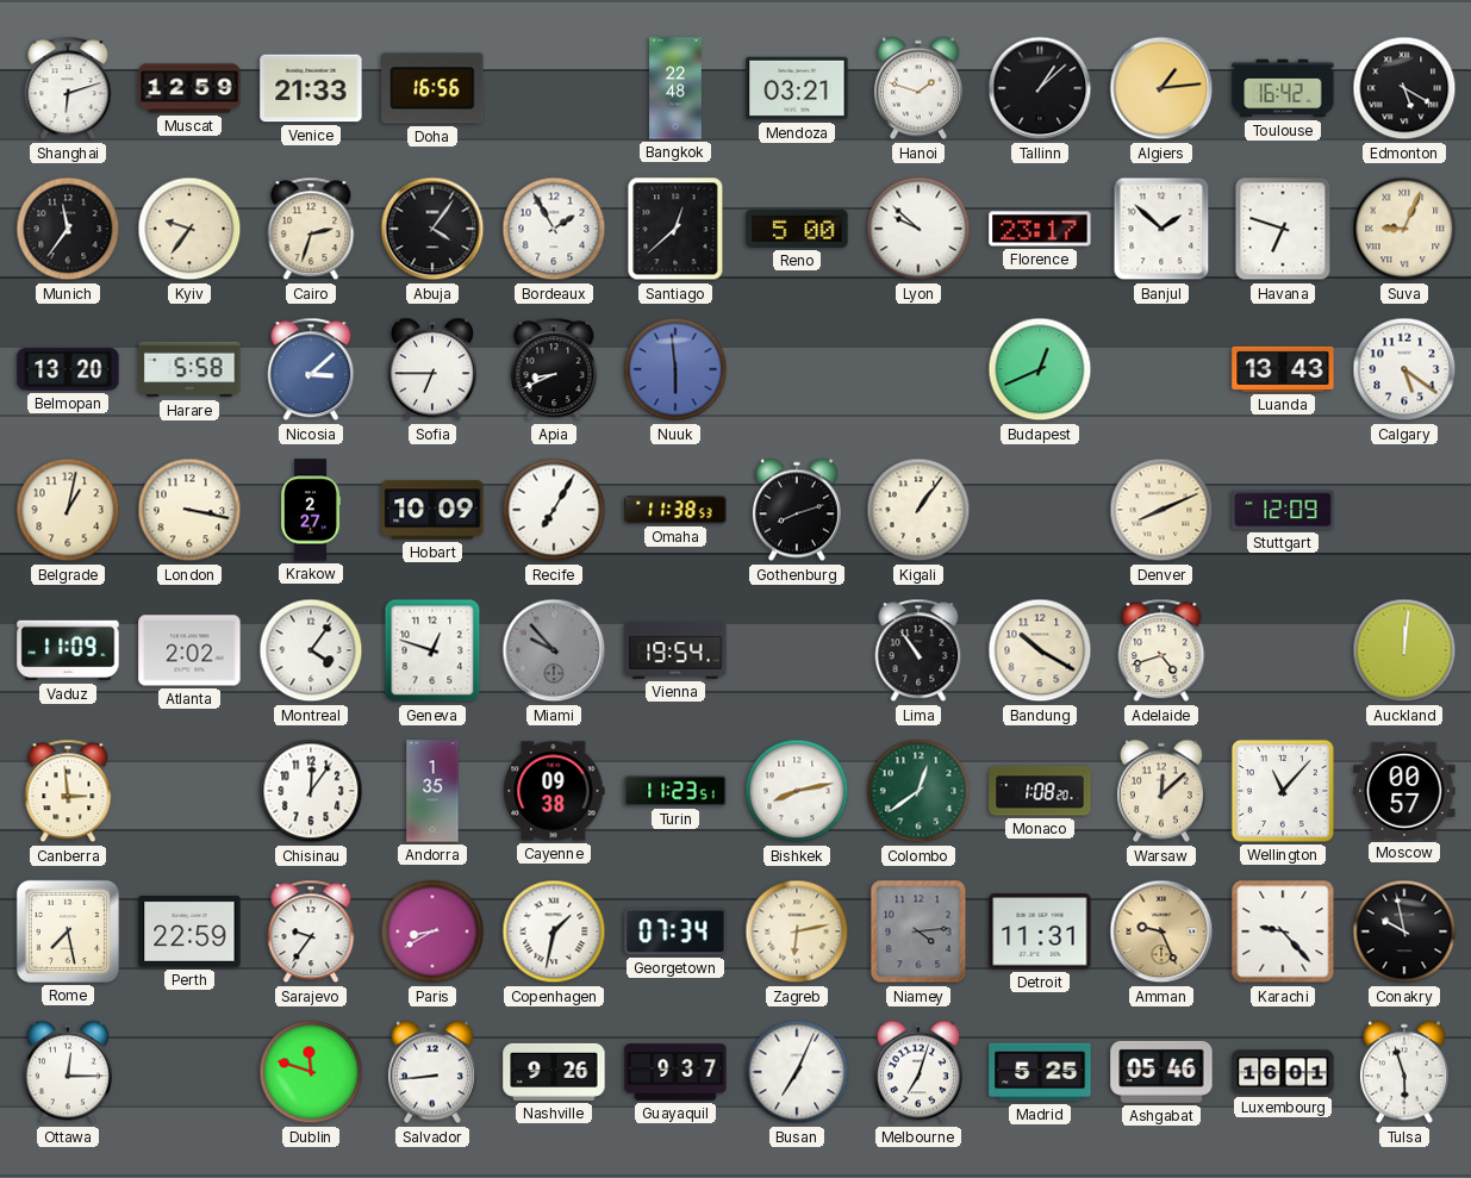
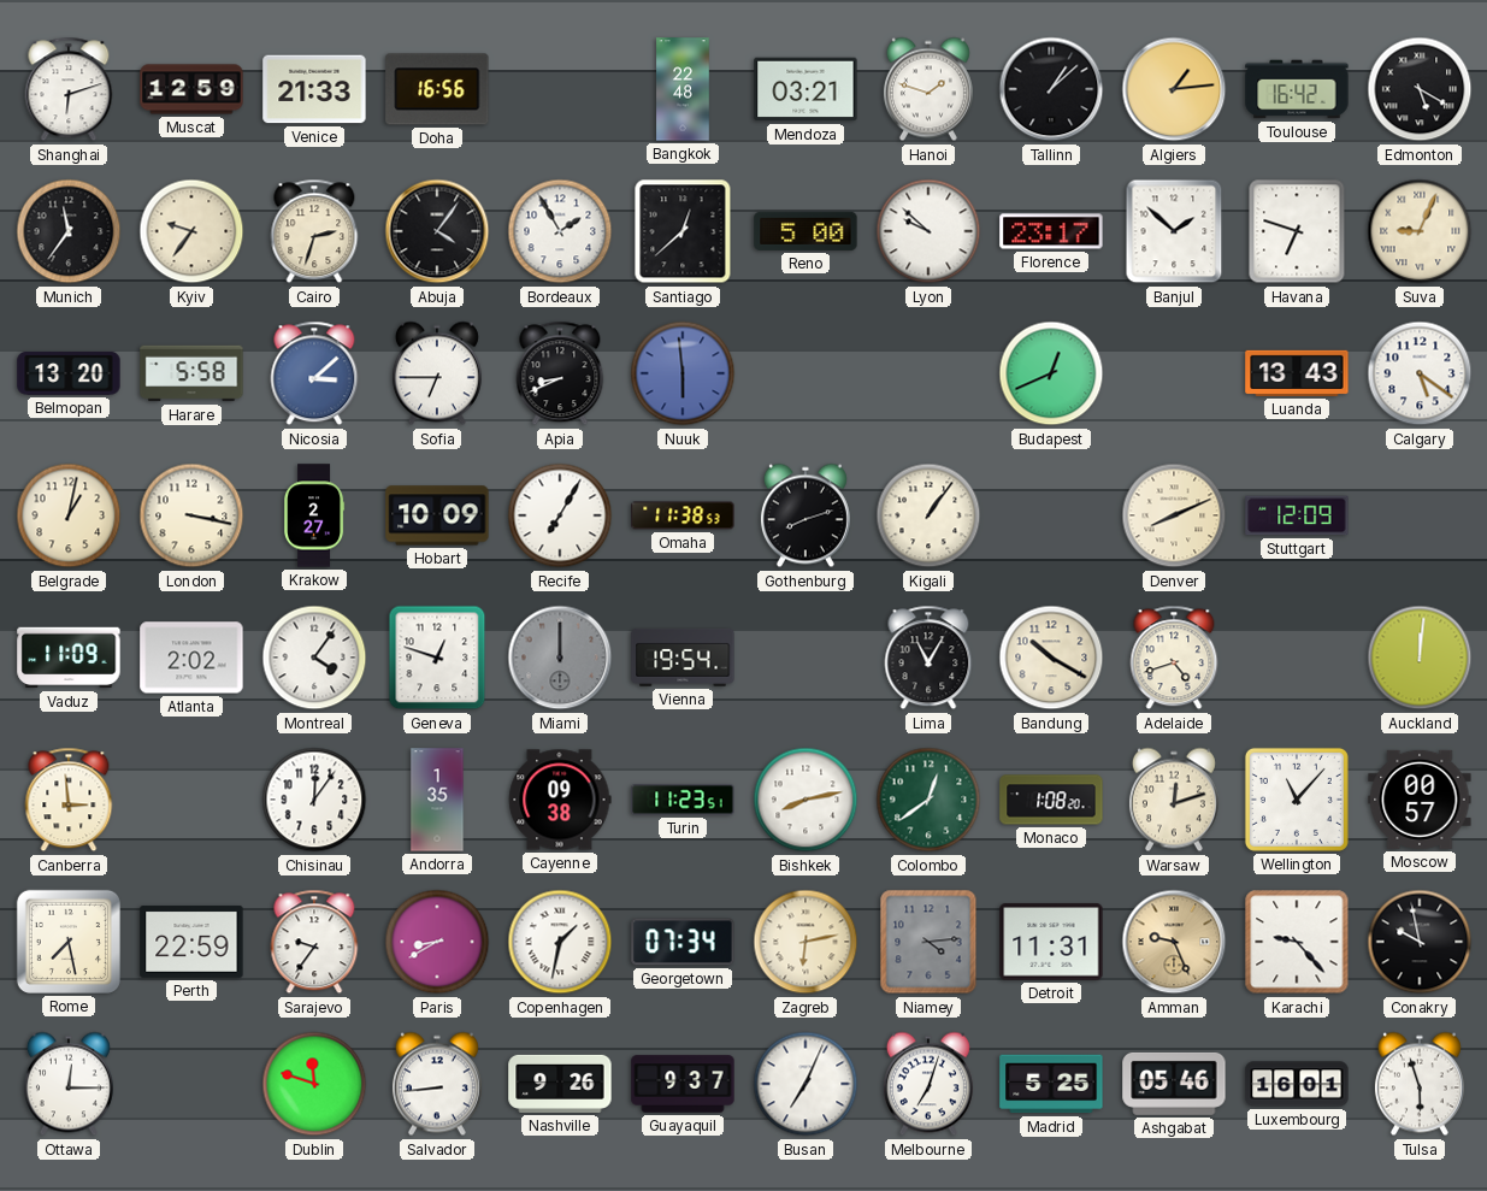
Miami: 9:53 -> 12:00 (560, 658)
Lima: 10:54 -> 11:05 (928, 658)
Warsaw: 12:08 -> 12:12 (1174, 800)
